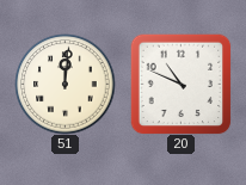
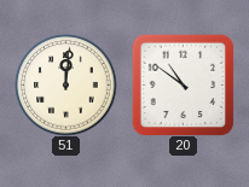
20: 10:49 -> 10:51 (183, 84)
